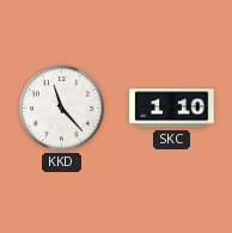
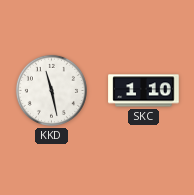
KKD: 11:23 -> 11:28 (51, 90)
